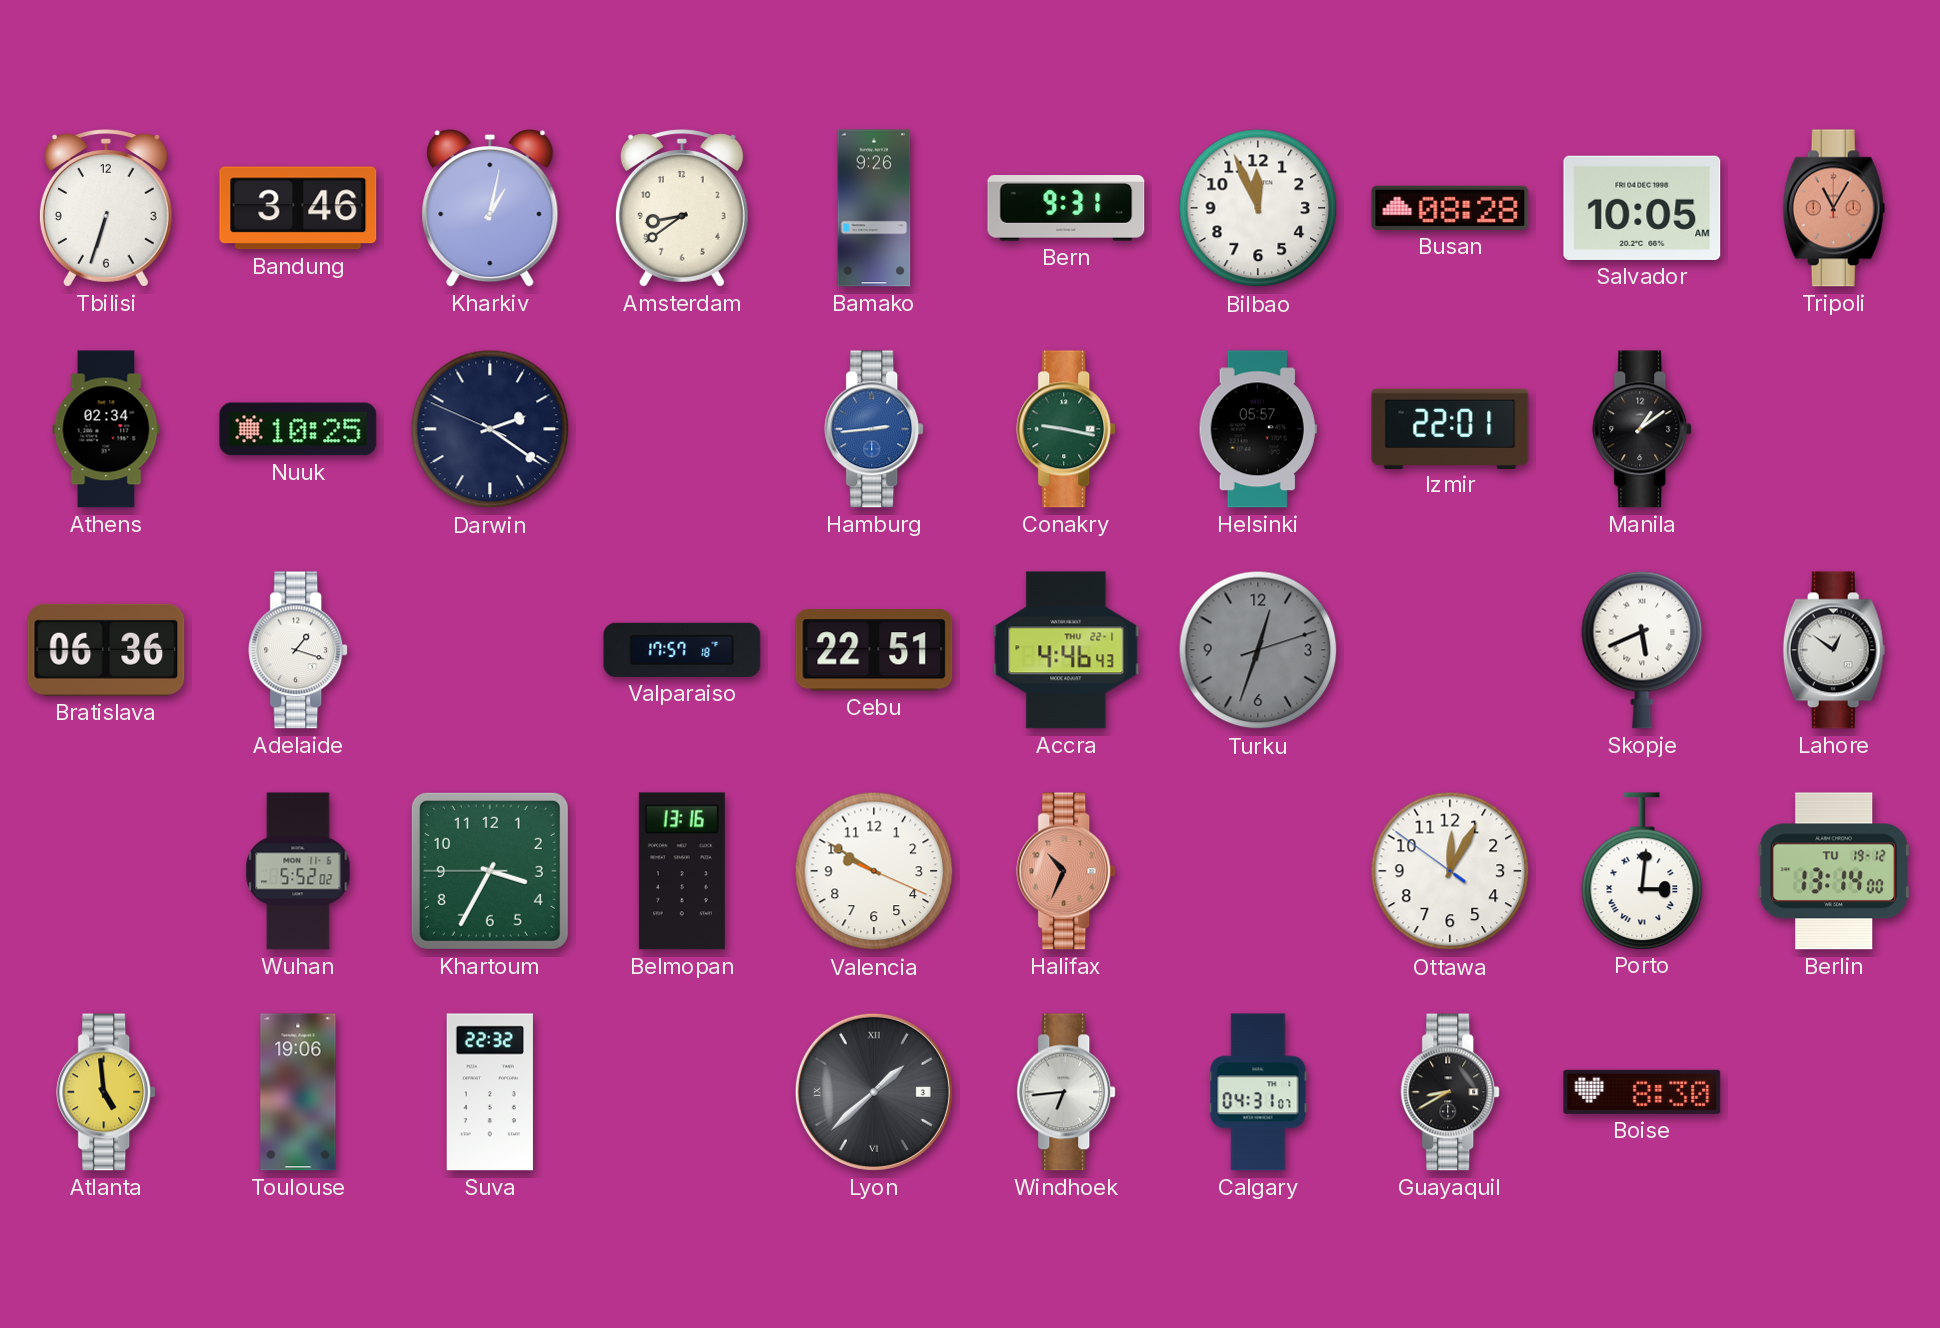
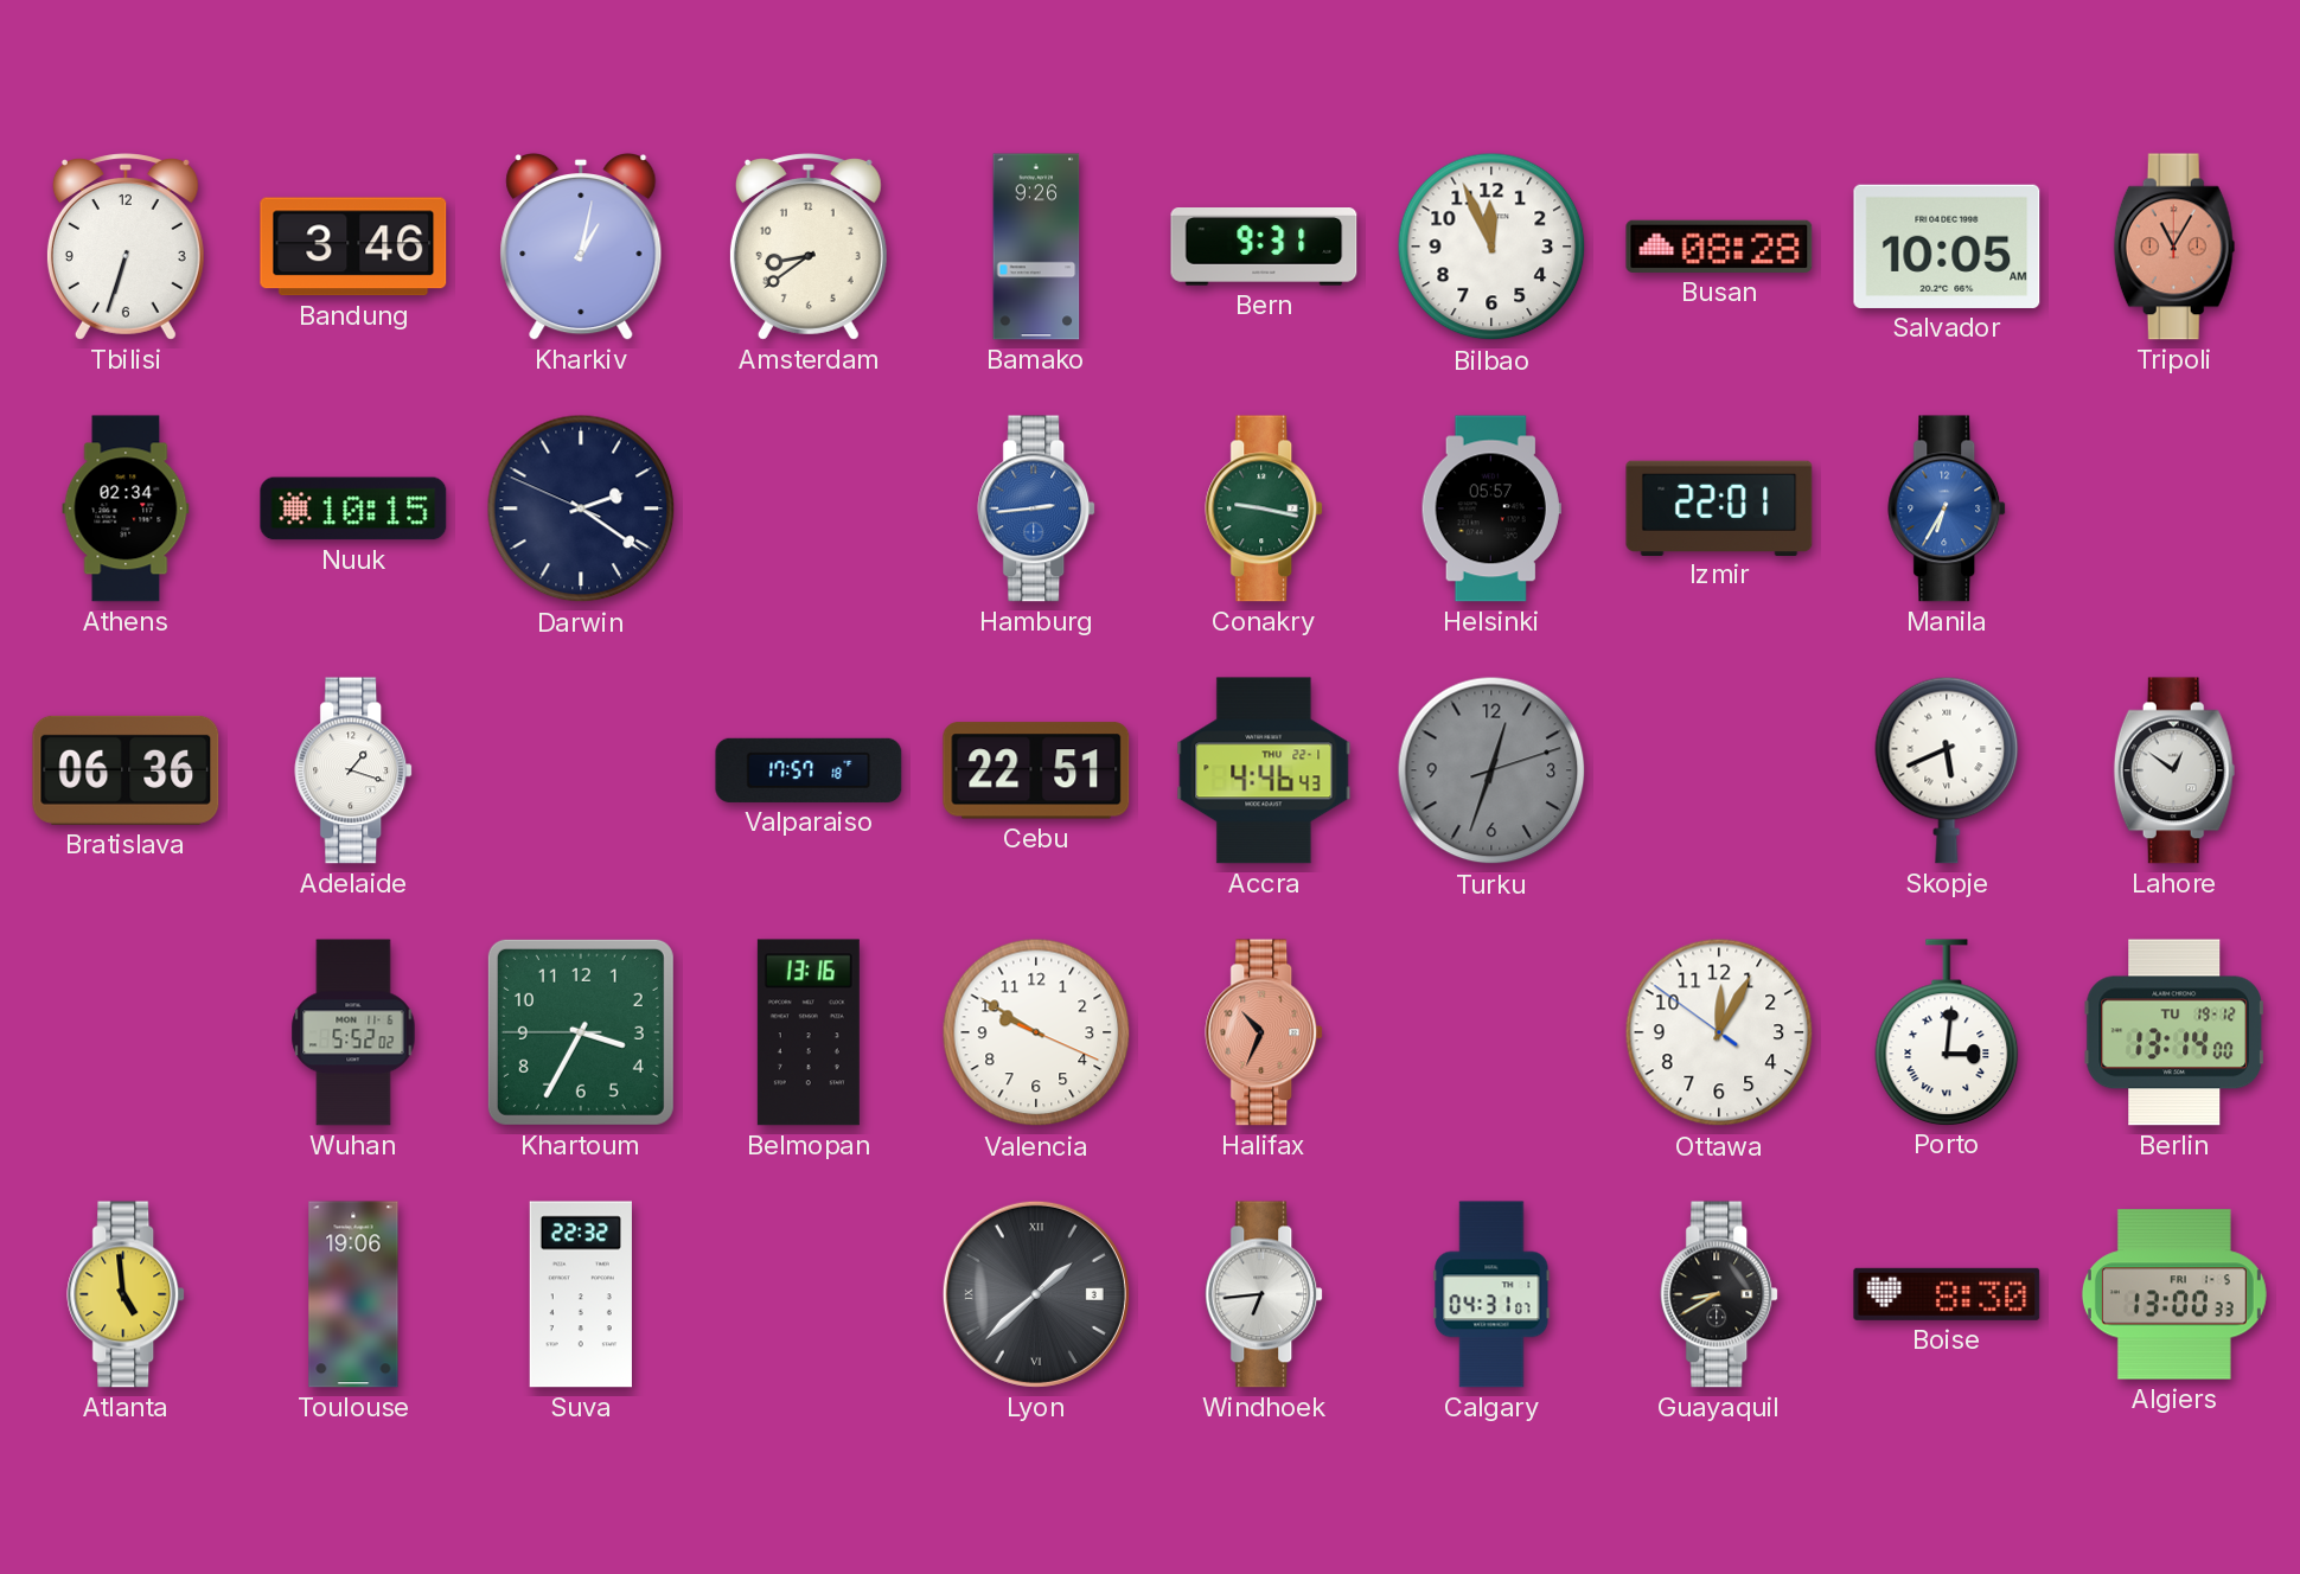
Nuuk: 10:25 -> 10:15 (353, 508)
Manila: 1:09 -> 6:35 (1948, 508)
Manila dial: black -> blue (1948, 508)
Algiers: none -> 13:00 (2174, 1294)
